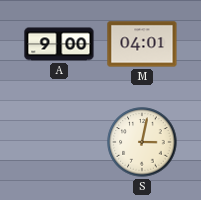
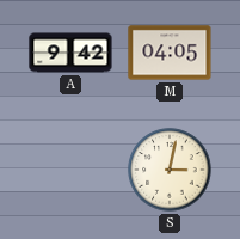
A: 9:00 -> 9:42 (70, 53)
M: 04:01 -> 04:05 (170, 53)
